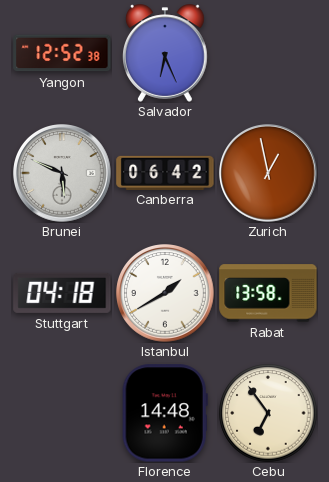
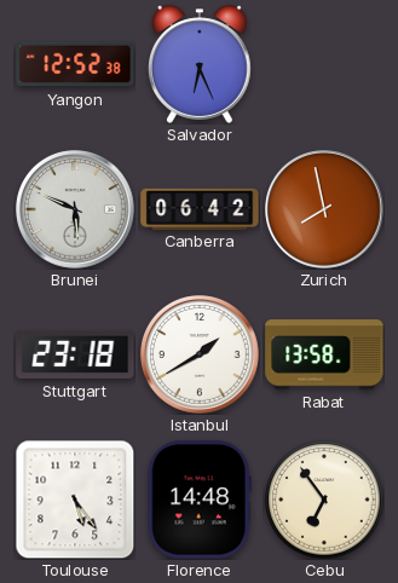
Zurich: 12:58 -> 7:58 (324, 209)
Stuttgart: 04:18 -> 23:18 (75, 354)
Toulouse: none -> 5:24 (75, 500)
